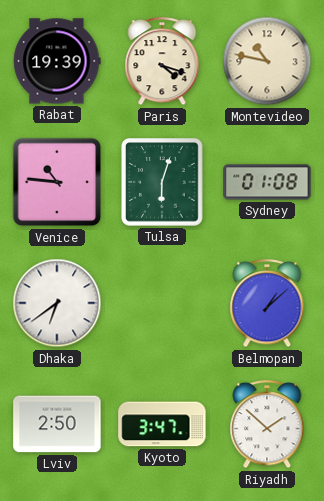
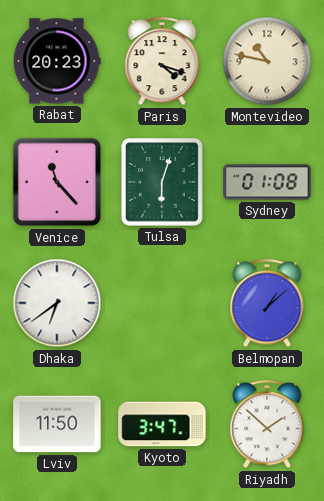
Rabat: 19:39 -> 20:23 (57, 61)
Venice: 10:46 -> 11:23 (57, 182)
Lviv: 2:50 -> 11:50 (57, 424)
